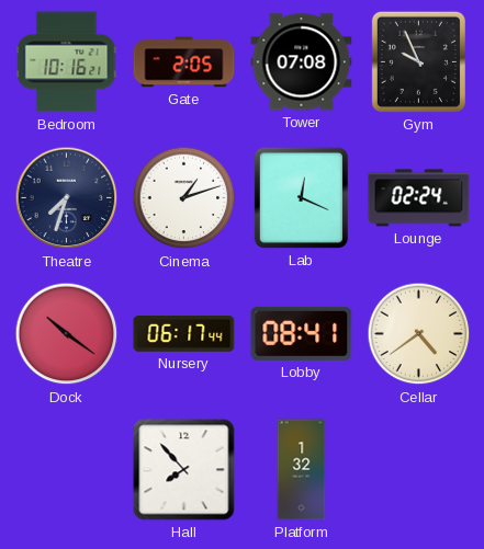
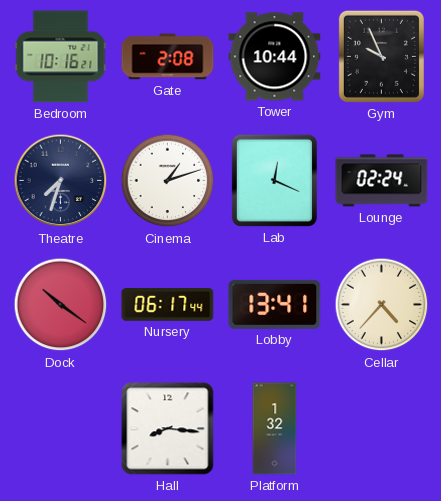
Gate: 2:05 -> 2:08 (168, 57)
Tower: 07:08 -> 10:44 (275, 57)
Lobby: 08:41 -> 13:41 (275, 304)
Cellar: 4:39 -> 4:37 (382, 305)
Hall: 7:53 -> 8:16 (168, 429)
